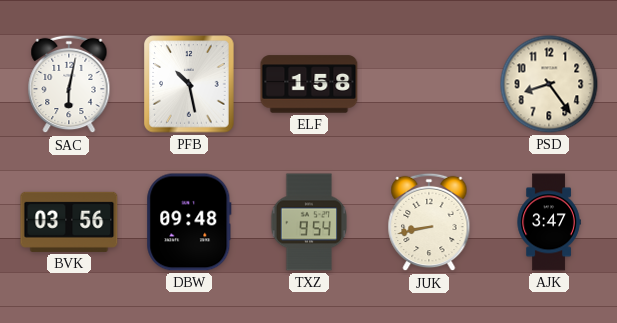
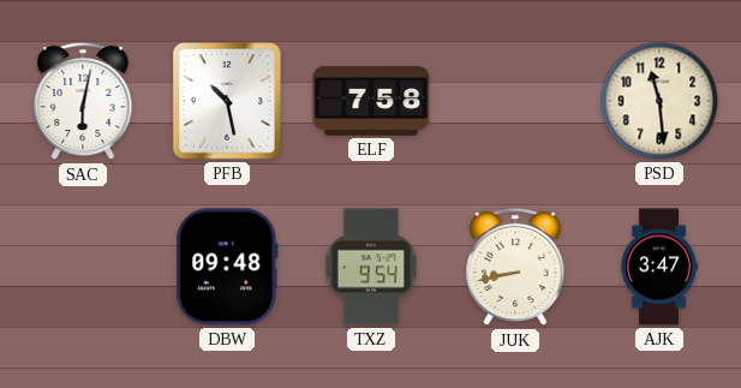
ELF: 1:58 -> 7:58 (371, 101)
PSD: 8:24 -> 11:29 (659, 101)
BVK: 03:56 -> none (69, 222)
